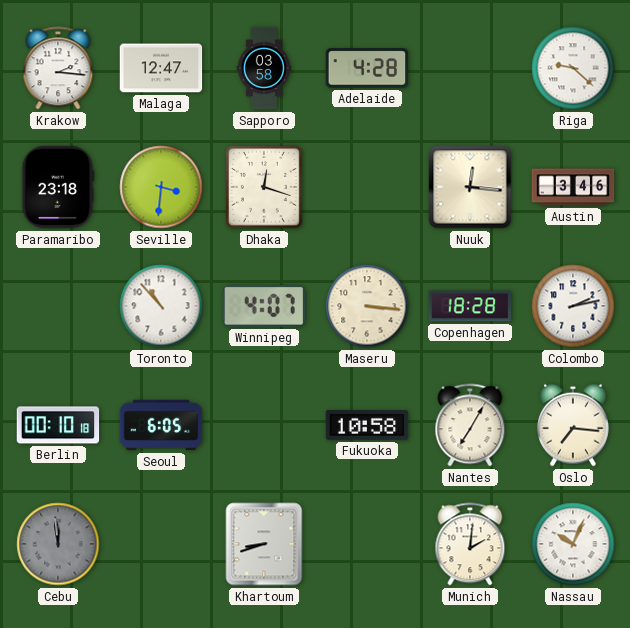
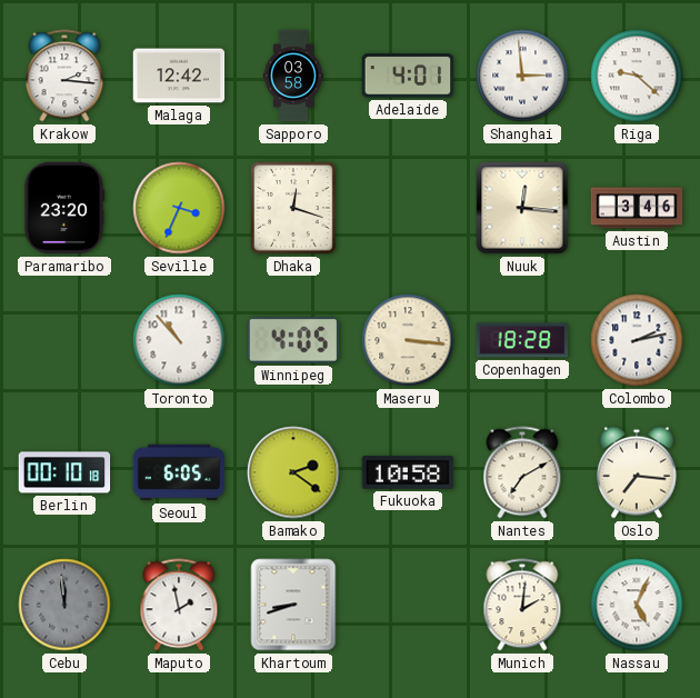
Malaga: 12:47 -> 12:42 (179, 76)
Adelaide: 4:28 -> 4:01 (408, 76)
Shanghai: none -> 2:59 (522, 76)
Paramaribo: 23:18 -> 23:20 (64, 208)
Seville: 3:31 -> 3:34 (179, 208)
Winnipeg: 4:07 -> 4:05 (293, 341)
Bamako: none -> 2:21 (293, 472)
Nantes: 7:05 -> 7:10 (522, 472)
Maputo: none -> 1:58 (179, 605)
Nassau: 10:04 -> 5:04 (637, 605)
